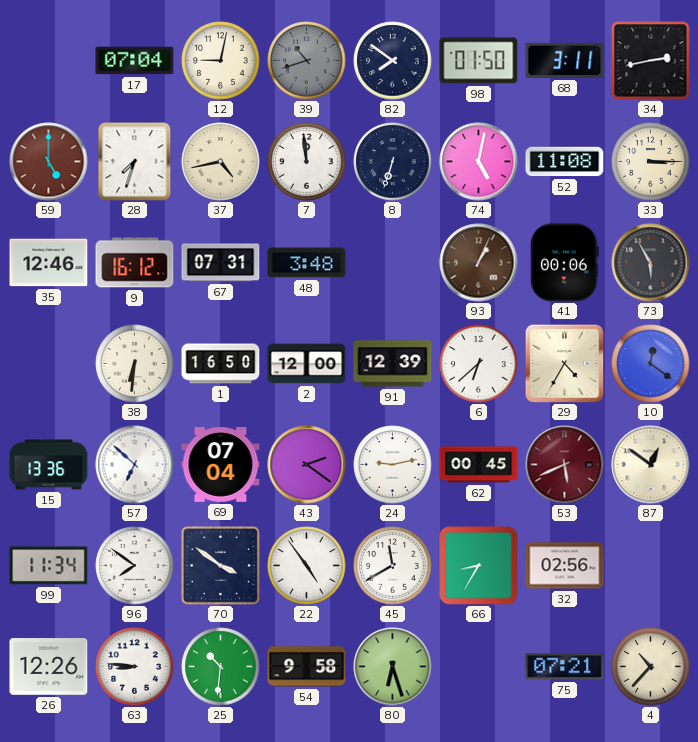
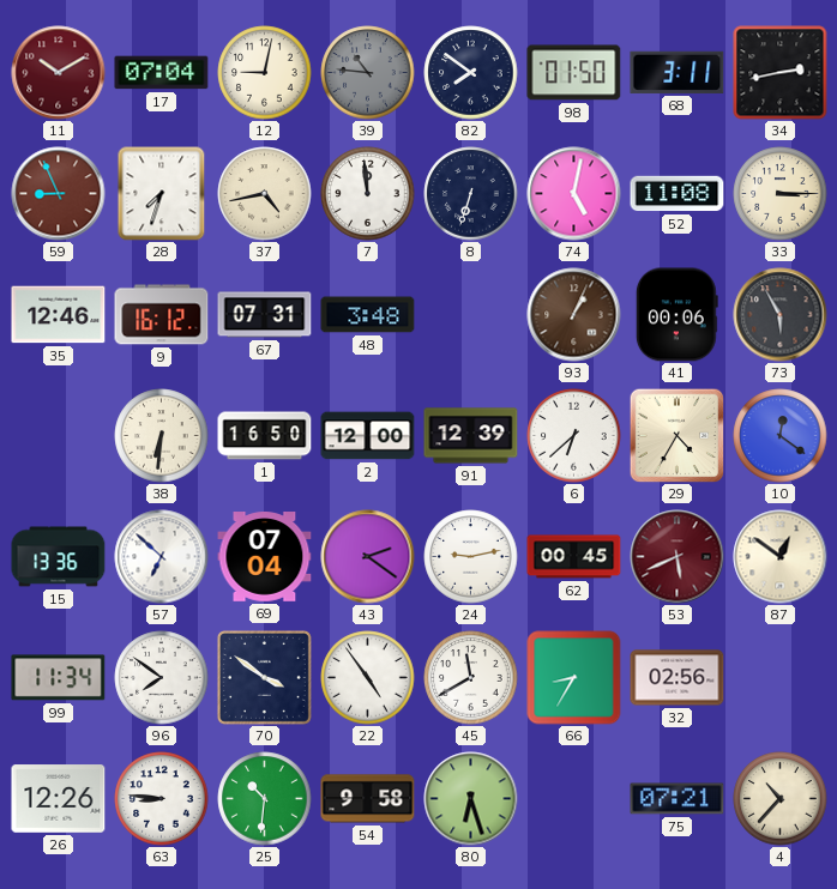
11: none -> 10:10 (59, 73)
39: 10:42 -> 10:46 (368, 73)
59: 5:00 -> 8:56 (59, 194)
